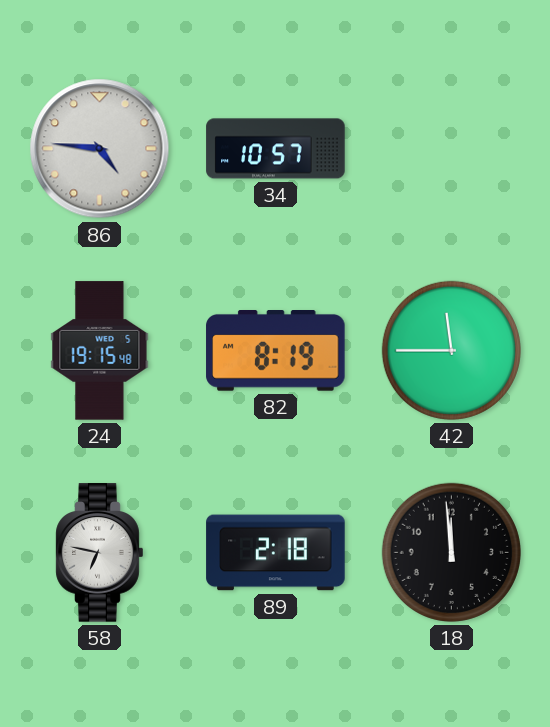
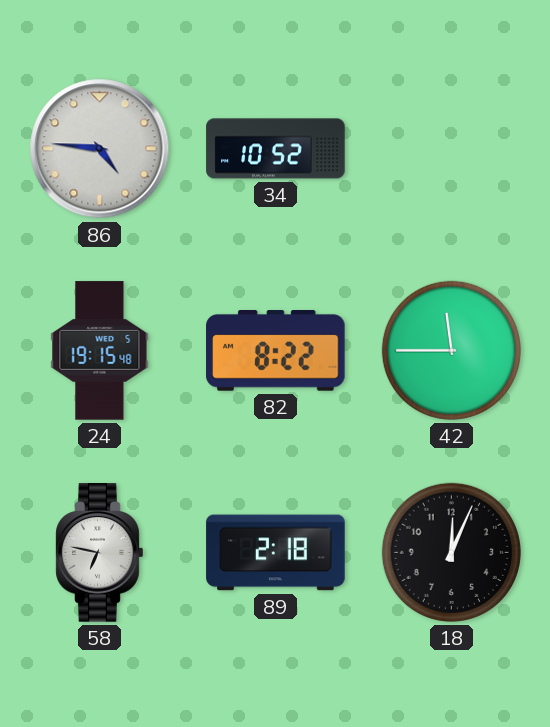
34: 10:57 -> 10:52 (276, 149)
82: 8:19 -> 8:22 (276, 351)
18: 11:59 -> 12:04 (451, 552)
